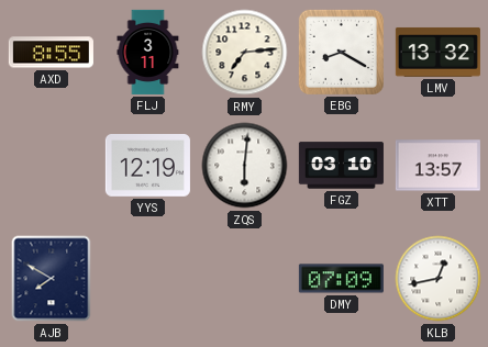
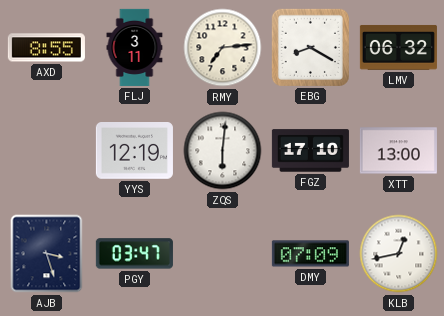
LMV: 13:32 -> 06:32 (398, 47)
FGZ: 03:10 -> 17:10 (310, 151)
XTT: 13:57 -> 13:00 (398, 151)
AJB: 7:50 -> 3:27 (47, 254)
PGY: none -> 03:47 (134, 254)
